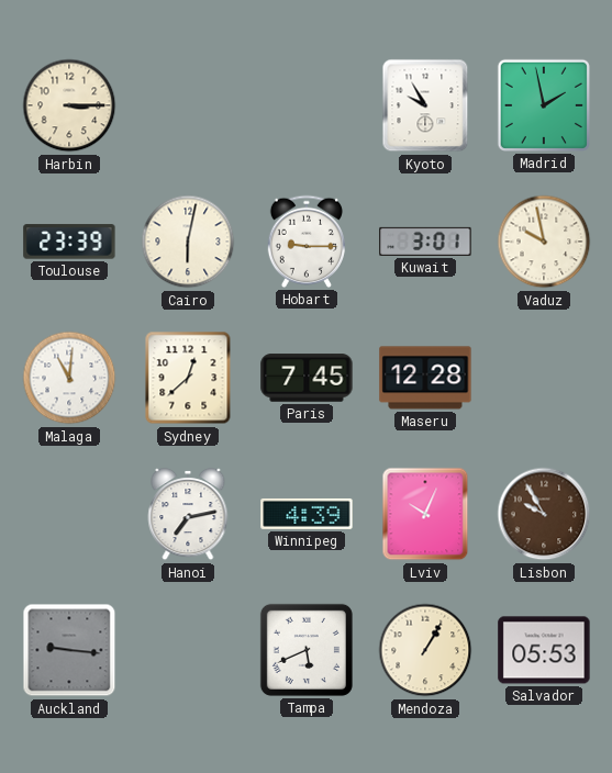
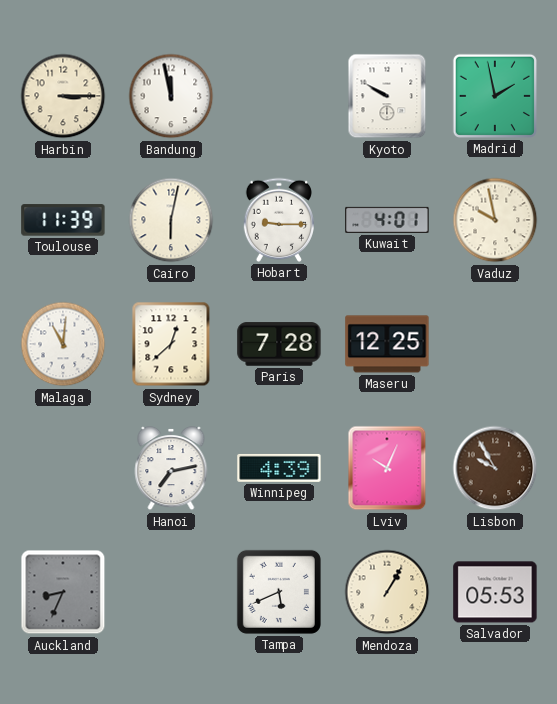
Bandung: none -> 11:58 (171, 96)
Kyoto: 9:55 -> 9:50 (387, 96)
Toulouse: 23:39 -> 11:39 (63, 220)
Kuwait: 3:01 -> 4:01 (387, 220)
Paris: 7:45 -> 7:28 (279, 344)
Maseru: 12:28 -> 12:25 (387, 344)
Auckland: 9:16 -> 8:34 (63, 592)
